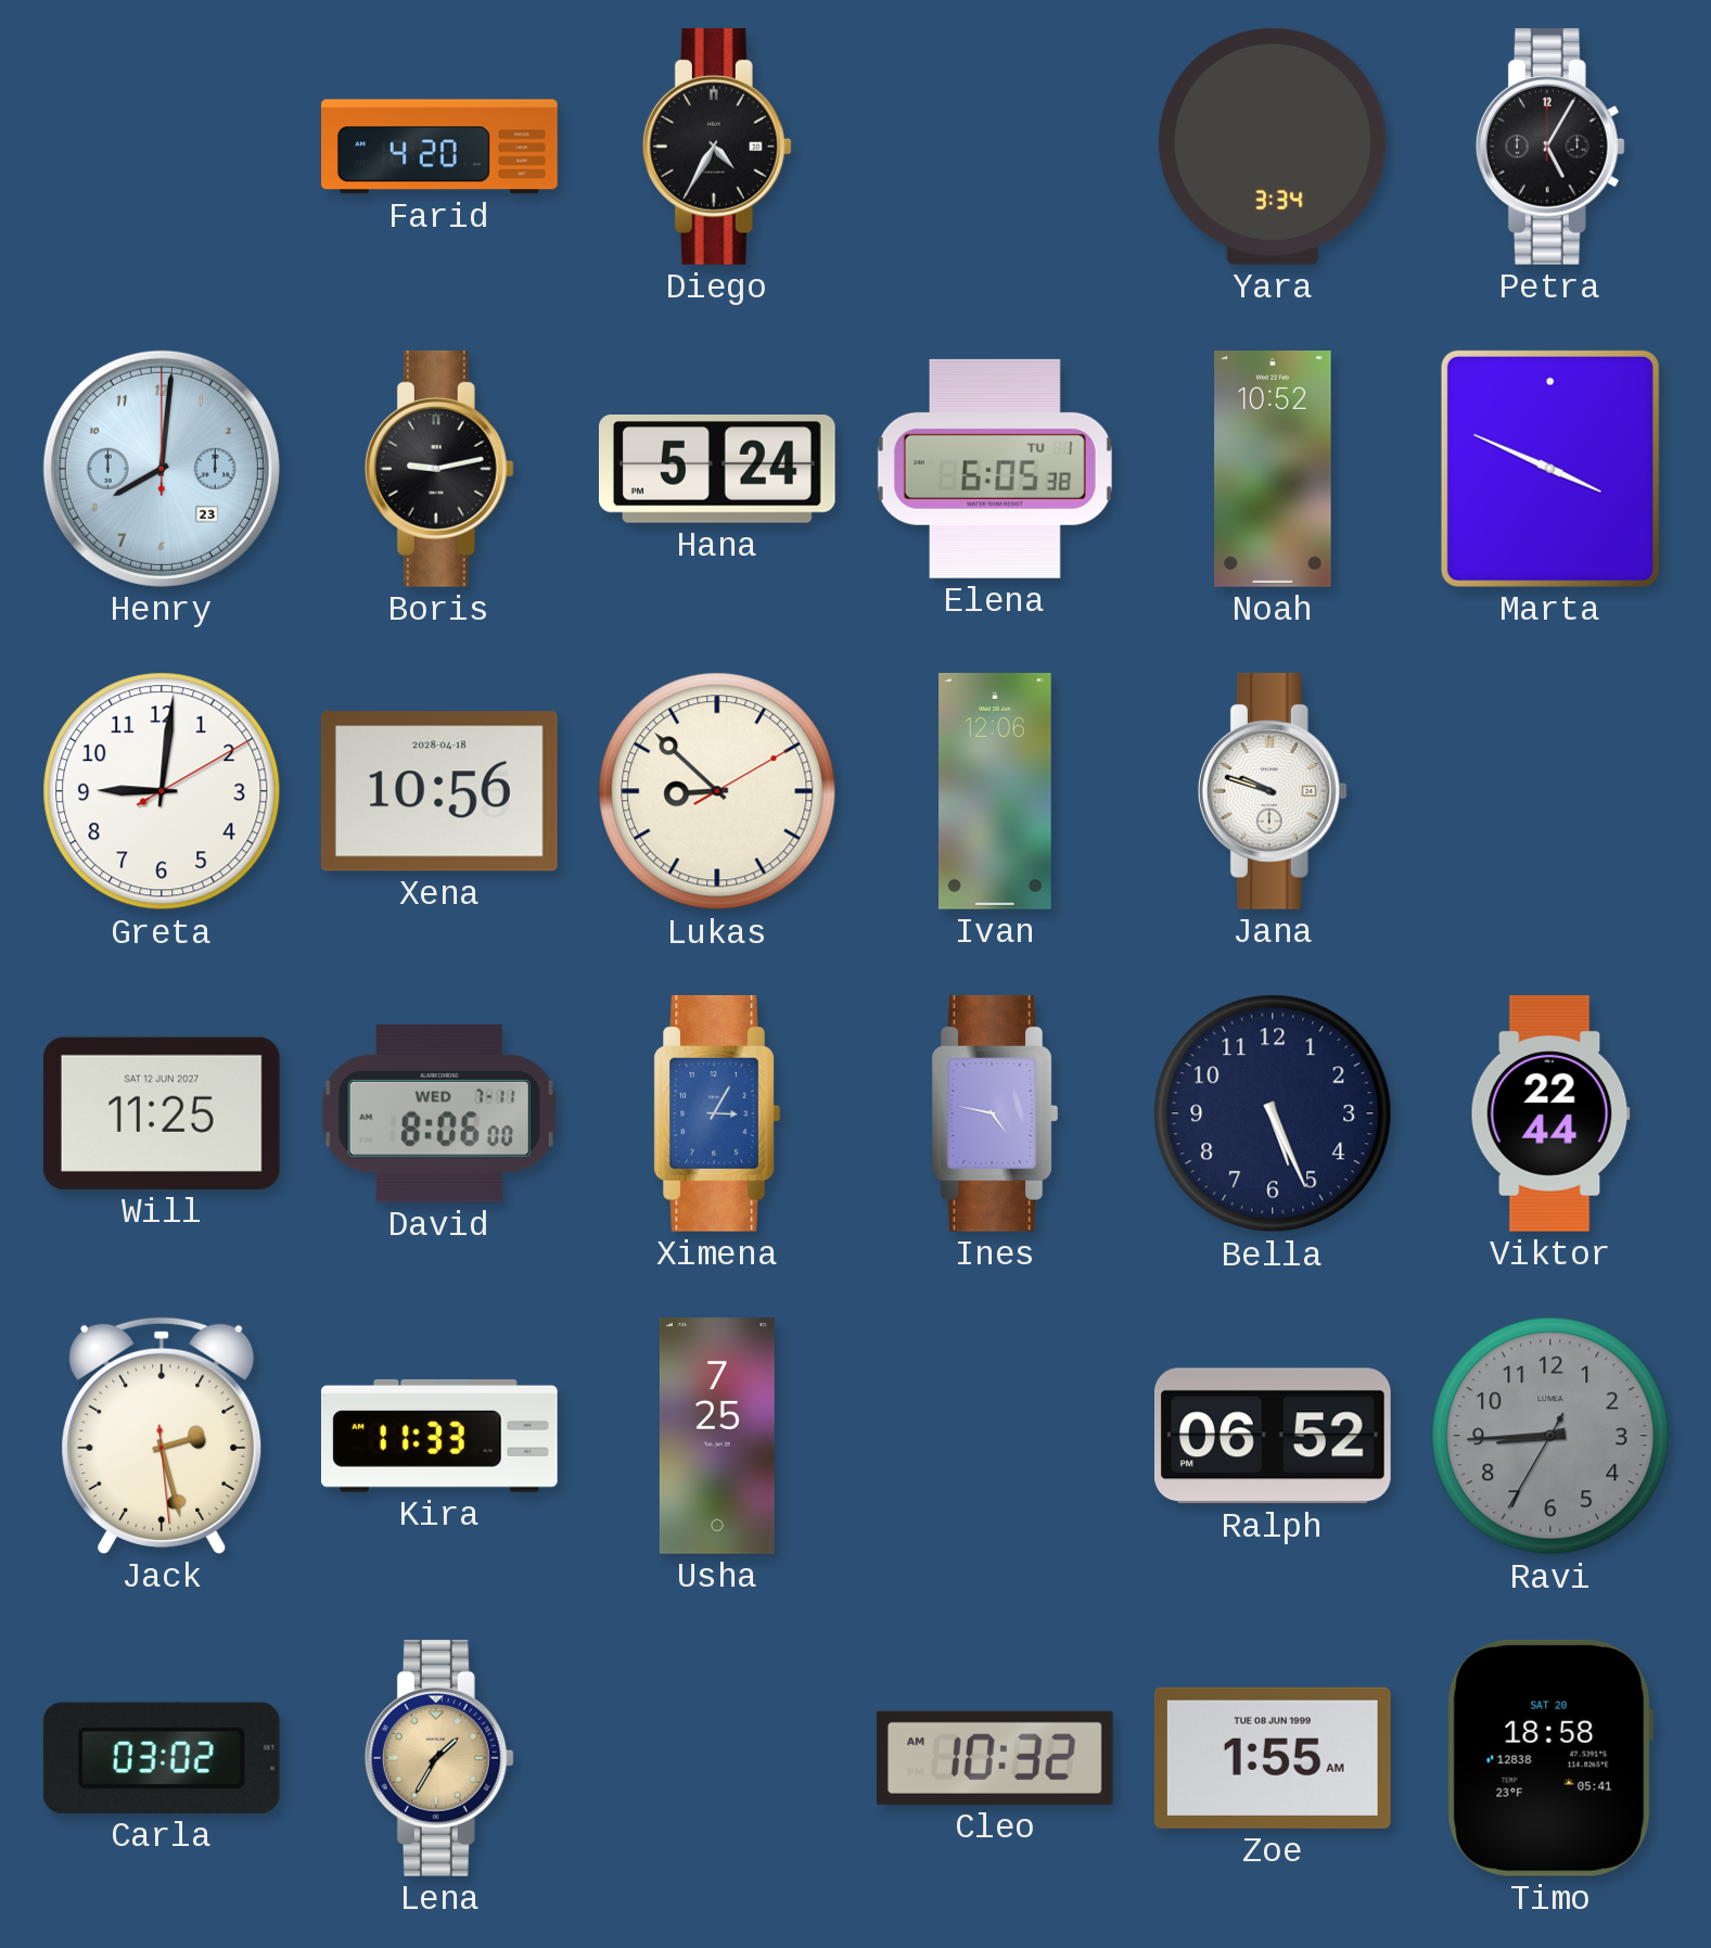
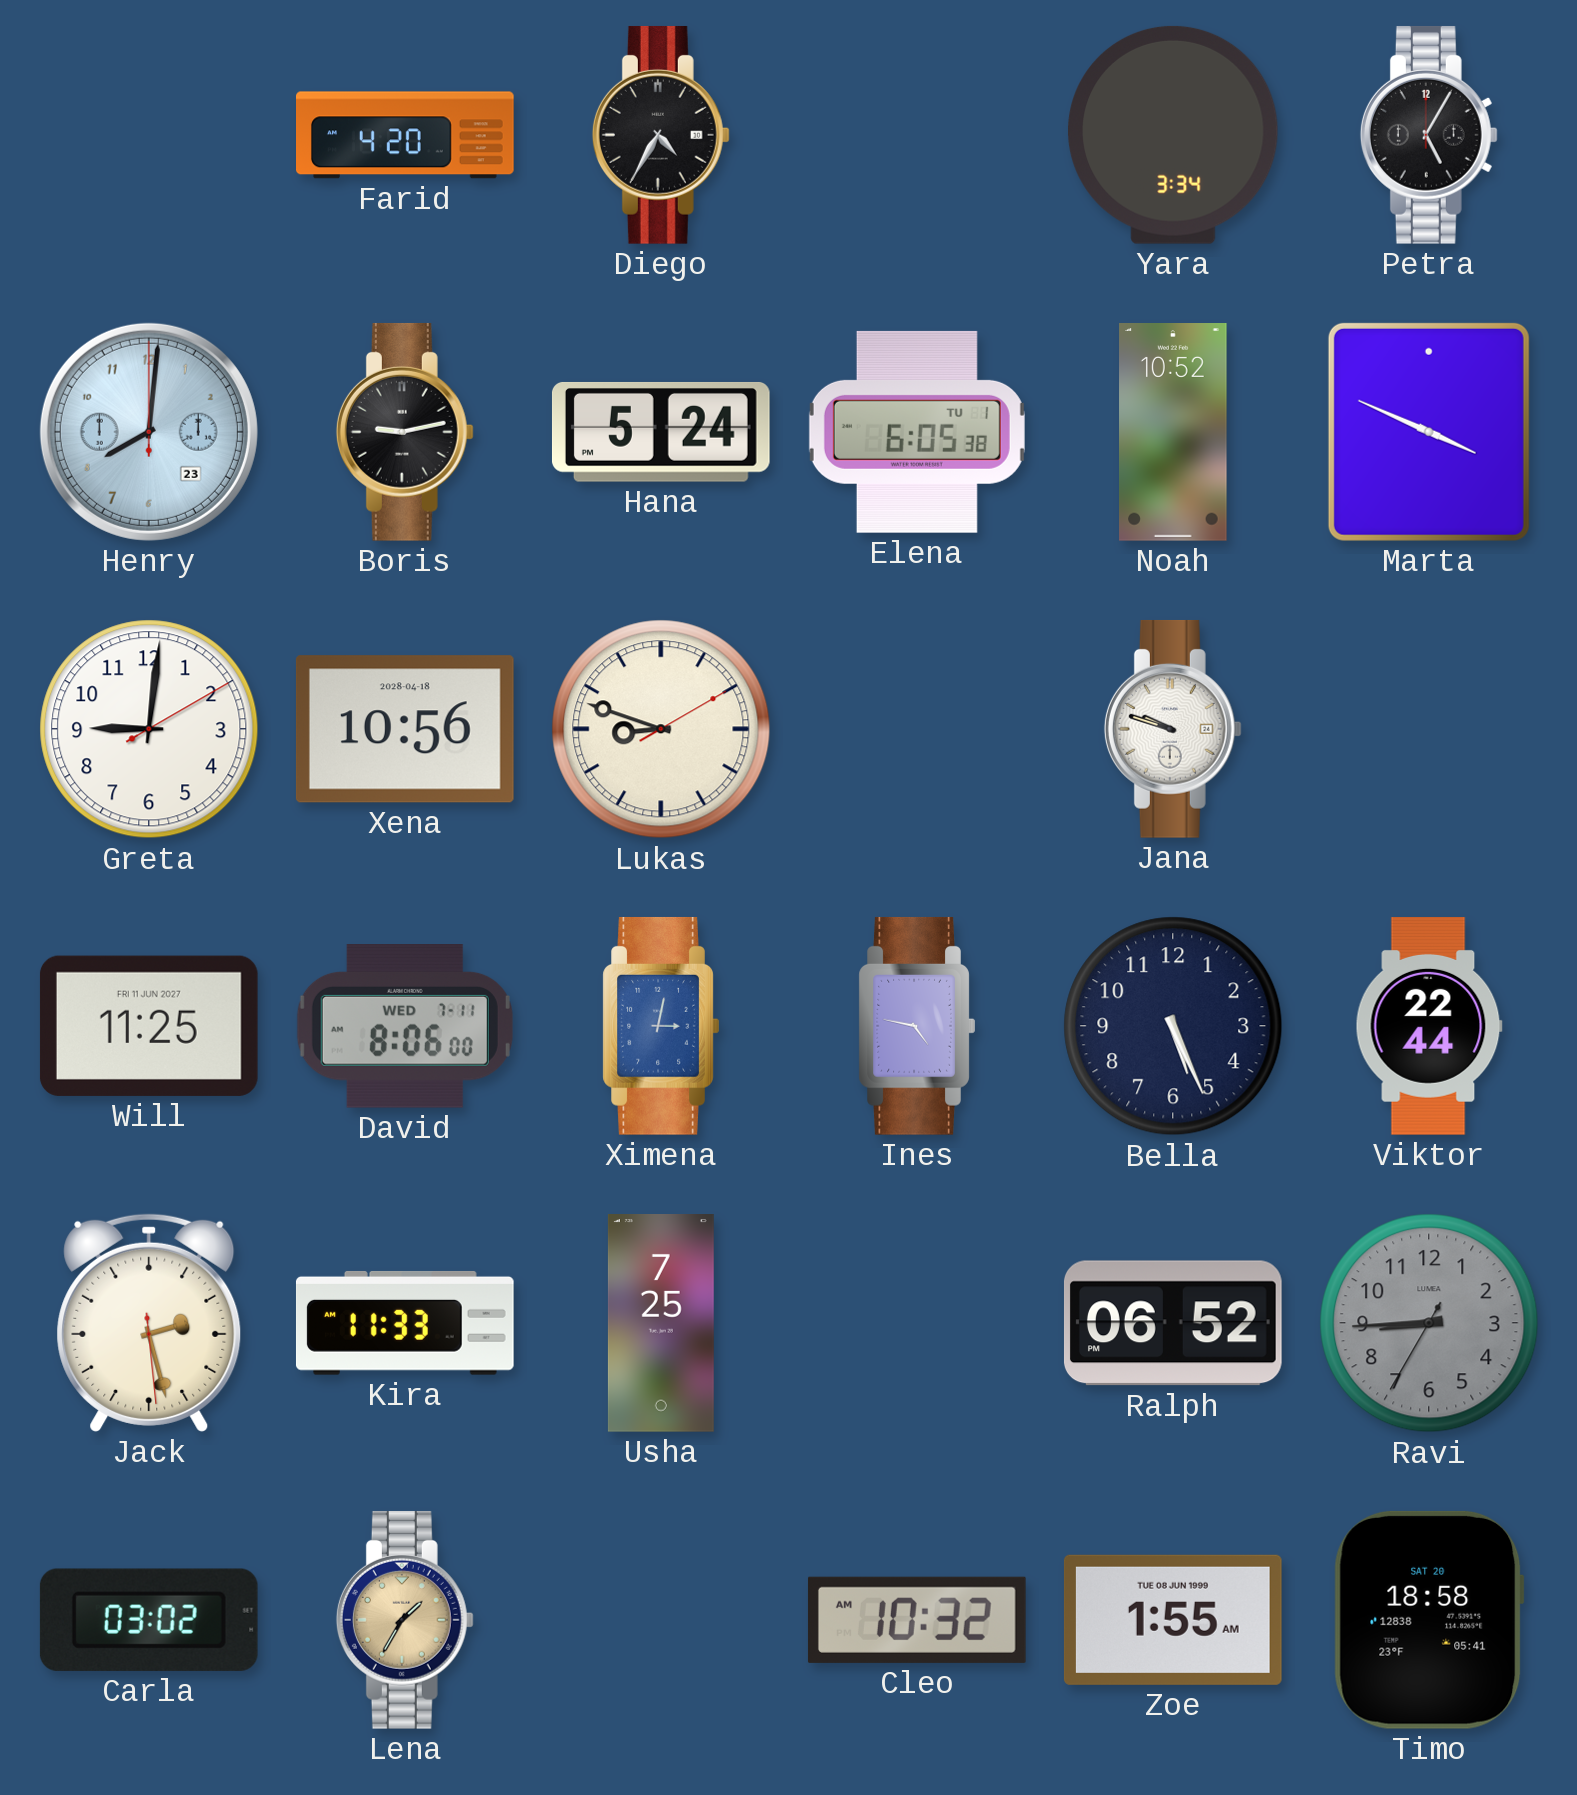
Lukas: 8:52 -> 8:48 (661, 729)
Ivan: 12:06 -> none (996, 792)
Will date: SAT 12 JUN 2027 -> FRI 11 JUN 2027 (149, 1026)
Ximena: 3:05 -> 3:02 (661, 1026)
